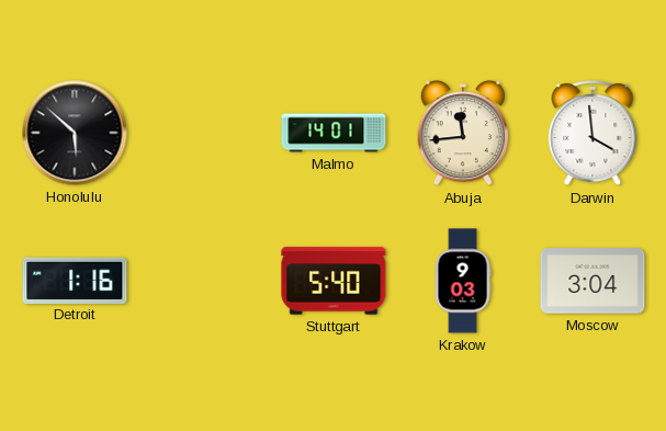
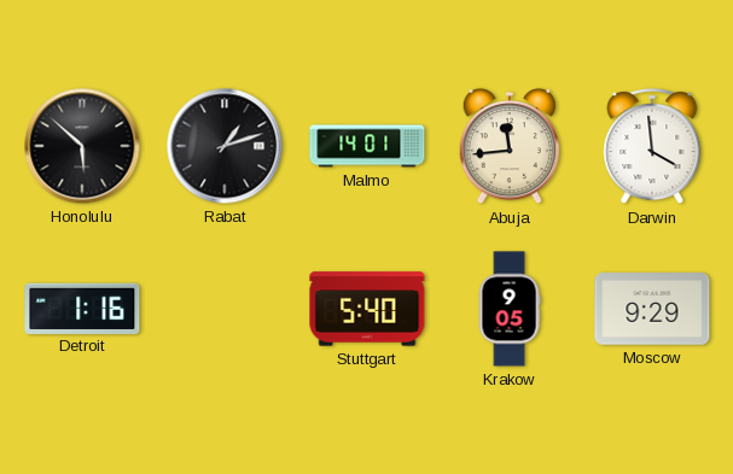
Rabat: none -> 1:12 (225, 146)
Krakow: 9:03 -> 9:05 (510, 309)
Moscow: 3:04 -> 9:29 (652, 309)
